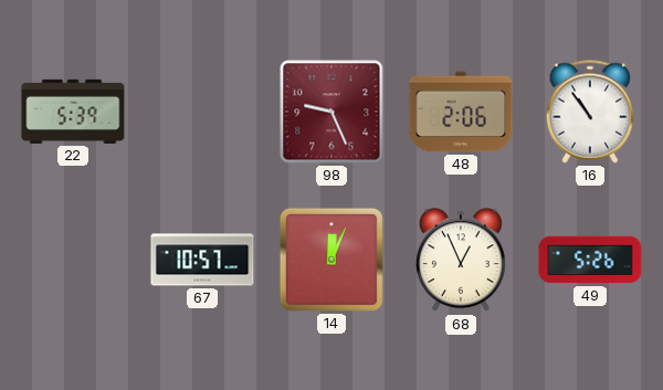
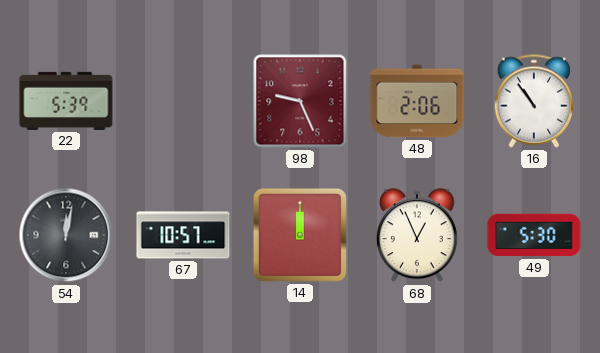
54: none -> 12:02 (66, 235)
14: 12:04 -> 12:00 (300, 235)
49: 5:26 -> 5:30 (534, 235)
